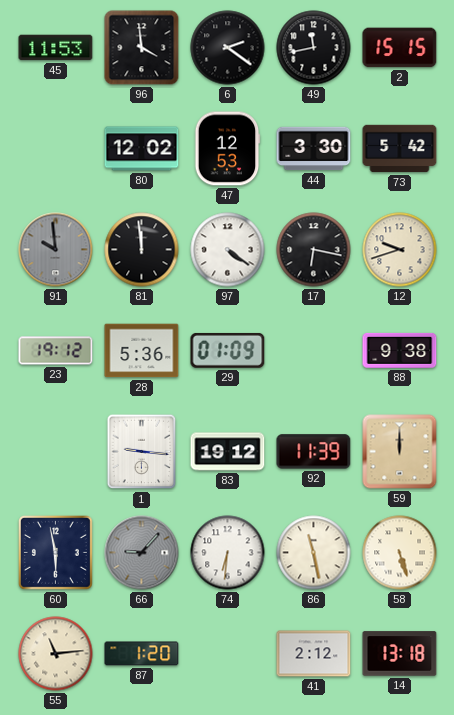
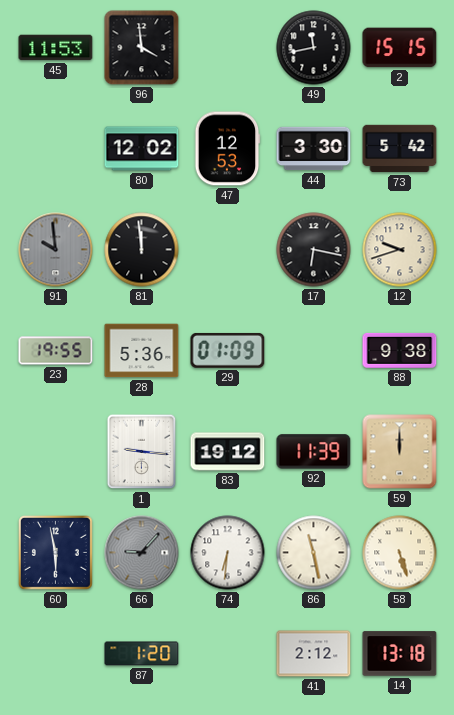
6: 2:21 -> none (228, 48)
97: 4:21 -> none (228, 250)
23: 19:12 -> 19:55 (56, 351)
55: 11:14 -> none (56, 654)
